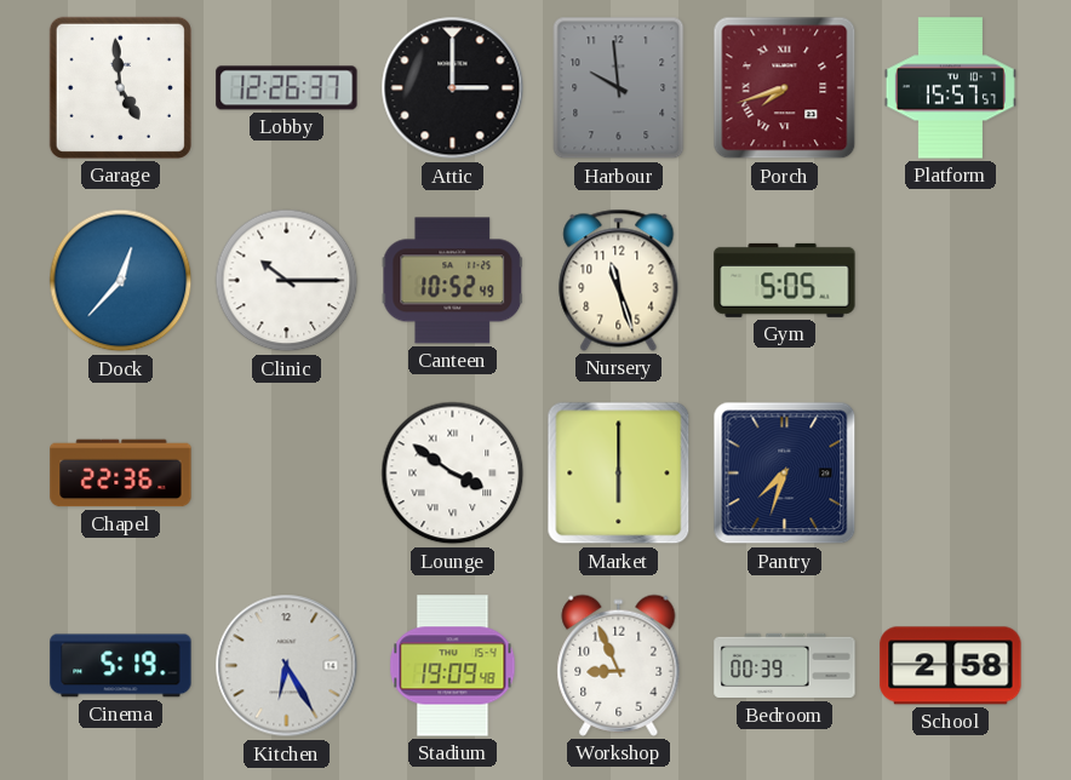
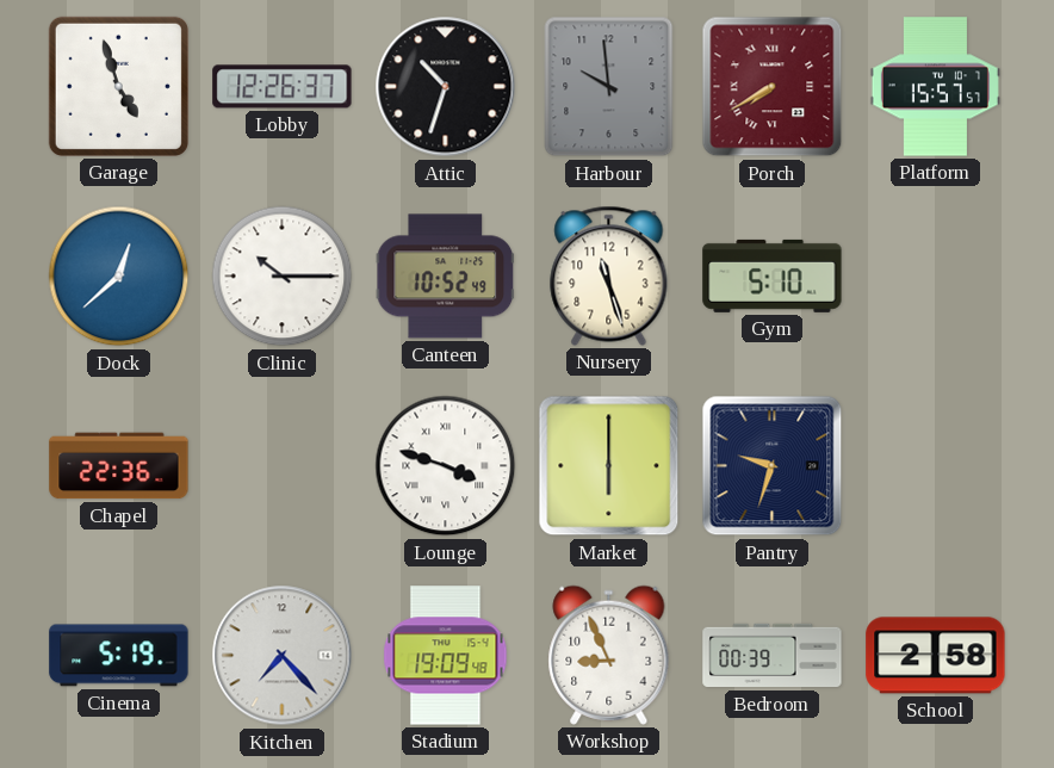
Garage: 4:59 -> 4:57 (118, 86)
Attic: 3:00 -> 10:33 (446, 87)
Porch: 7:42 -> 7:40 (773, 87)
Dock: 12:37 -> 12:38 (119, 277)
Gym: 5:05 -> 5:10 (773, 275)
Lounge: 3:51 -> 3:48 (446, 466)
Pantry: 7:33 -> 9:33 (773, 466)
Kitchen: 6:25 -> 7:23 (283, 656)
